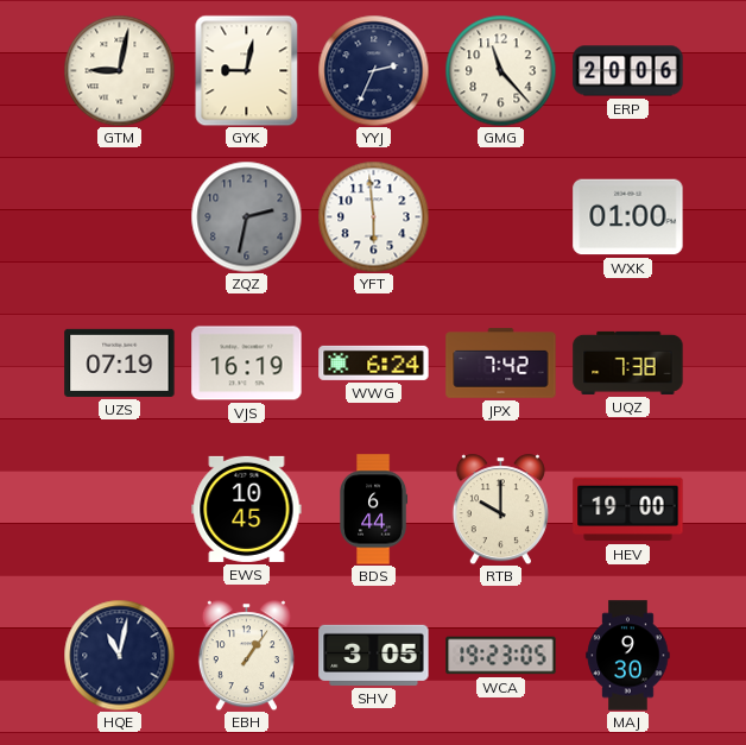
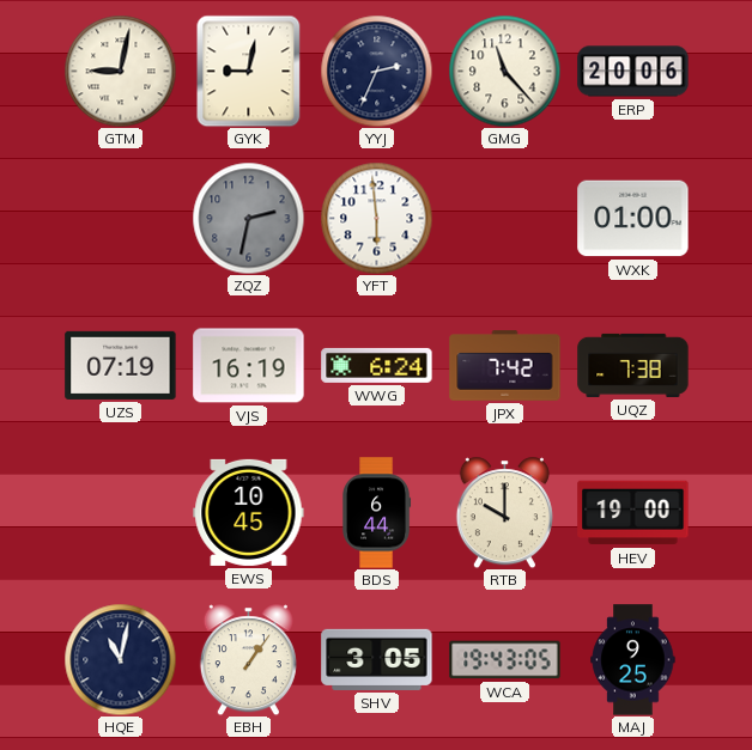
WCA: 19:23 -> 19:43 (505, 660)
MAJ: 9:30 -> 9:25 (633, 660)
